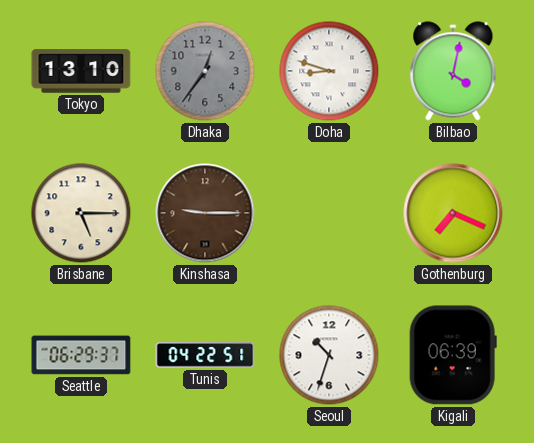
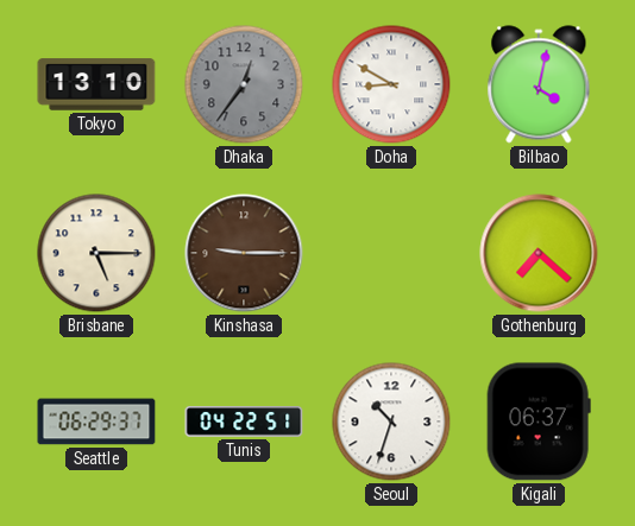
Doha: 8:48 -> 8:50 (391, 84)
Gothenburg: 7:19 -> 7:22 (539, 253)
Kigali: 06:39 -> 06:37 (539, 422)
